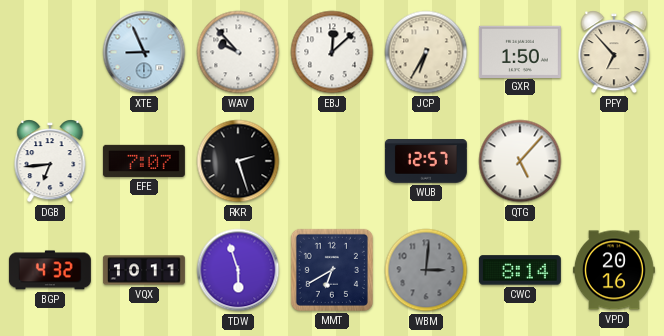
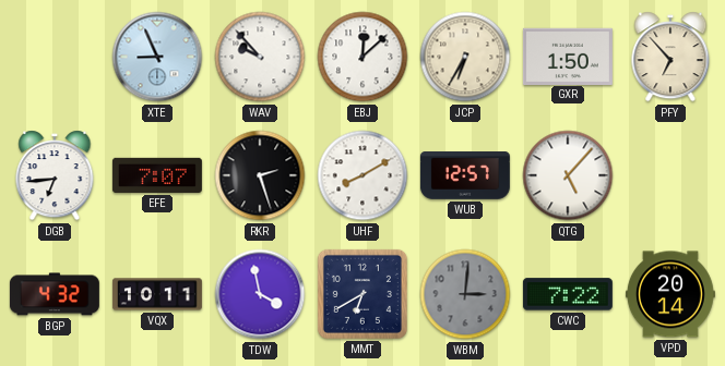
UHF: none -> 8:10 (362, 175)
TDW: 5:57 -> 3:58 (260, 294)
CWC: 8:14 -> 7:22 (568, 294)
VPD: 20:16 -> 20:14 (670, 294)
